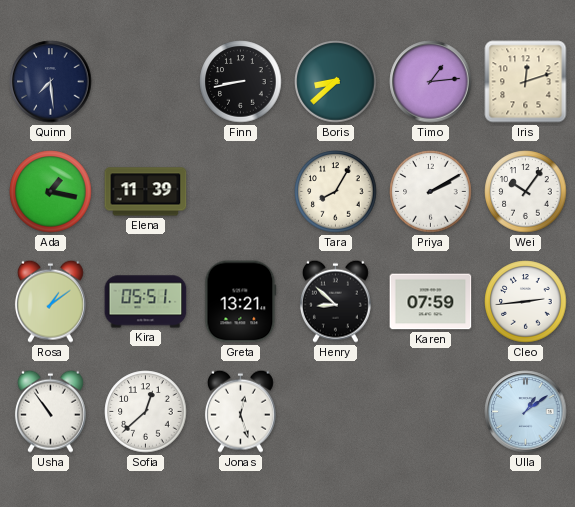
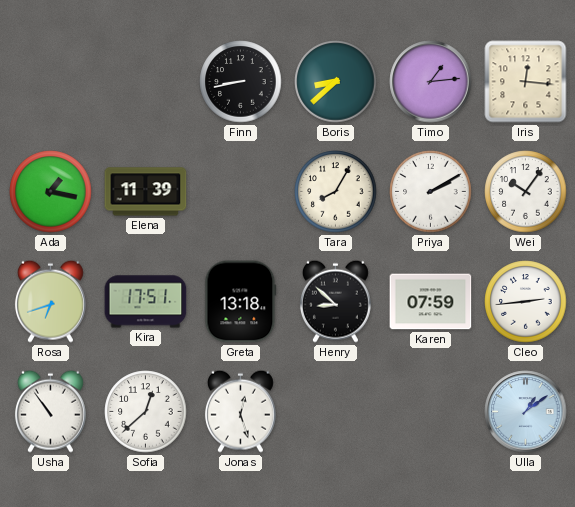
Quinn: 7:29 -> none (51, 82)
Iris: 12:12 -> 12:16 (526, 82)
Rosa: 1:09 -> 6:42 (50, 301)
Kira: 05:51 -> 17:51 (146, 302)
Greta: 13:21 -> 13:18 (241, 302)
